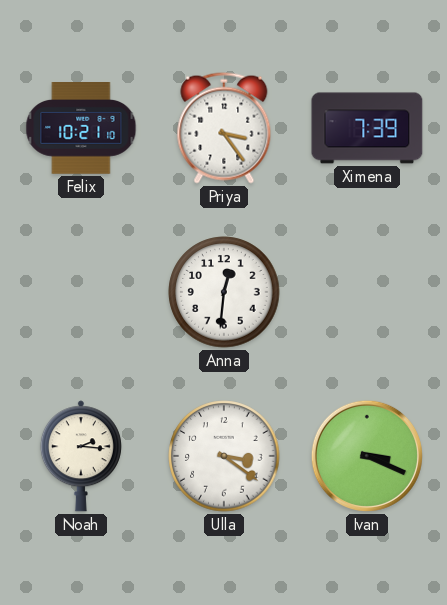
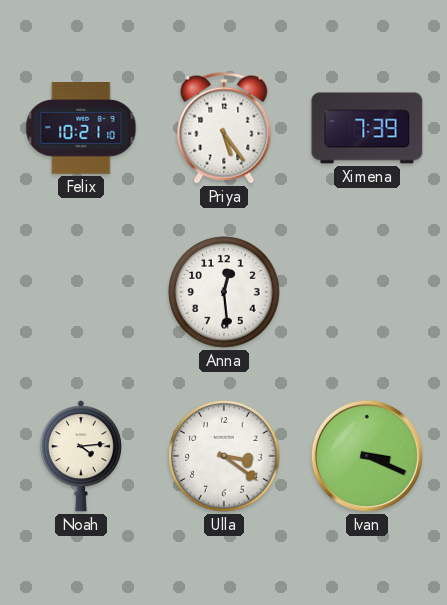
Priya: 3:24 -> 5:24 (224, 128)
Anna: 12:31 -> 12:29 (224, 292)
Noah: 2:16 -> 4:14 (81, 456)
